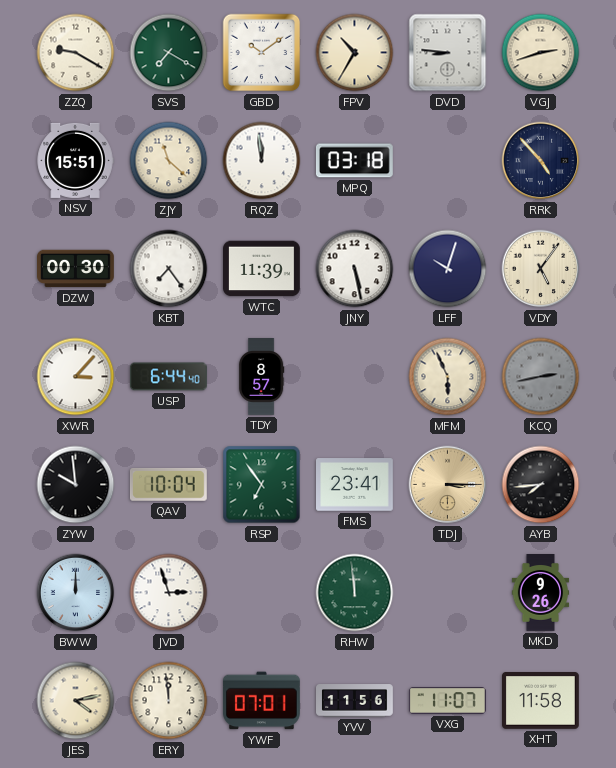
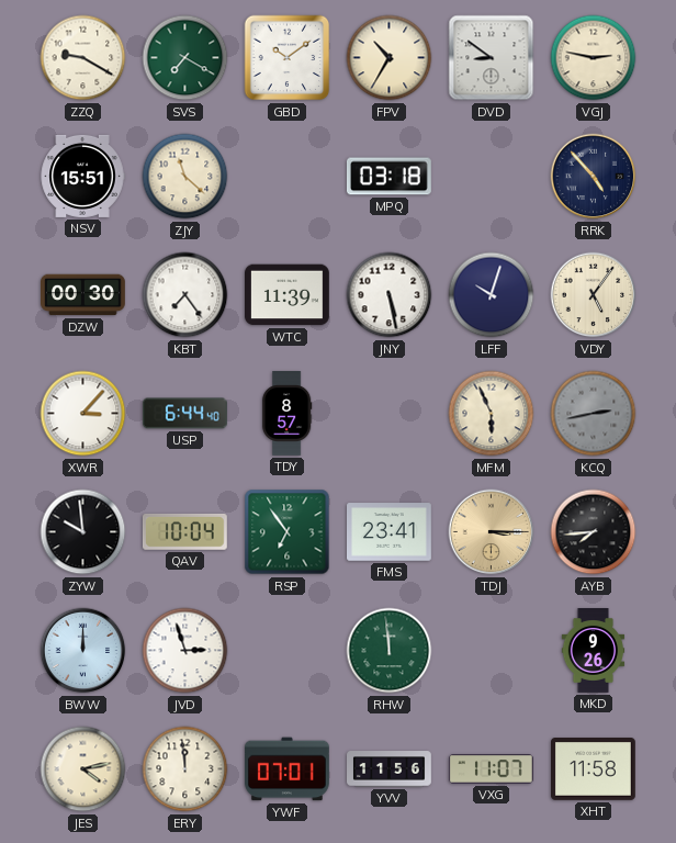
DVD: 8:46 -> 8:51 (492, 58)
VGJ: 2:42 -> 2:47 (594, 58)
RQZ: 11:59 -> none (262, 161)
